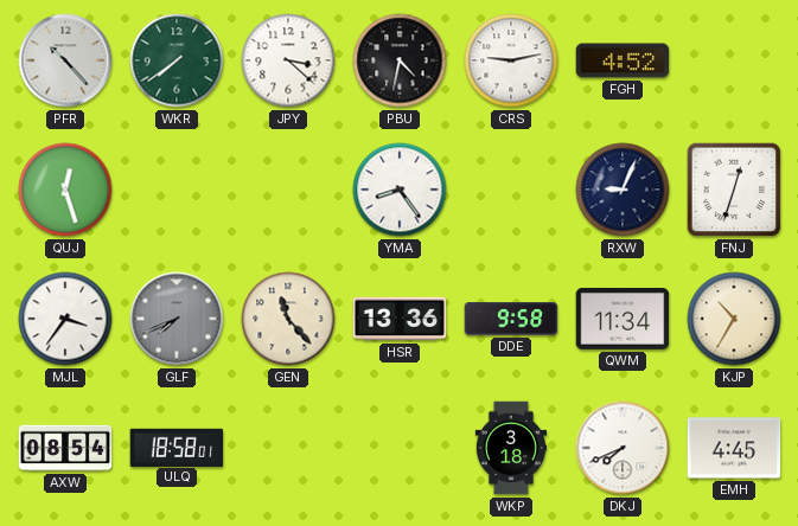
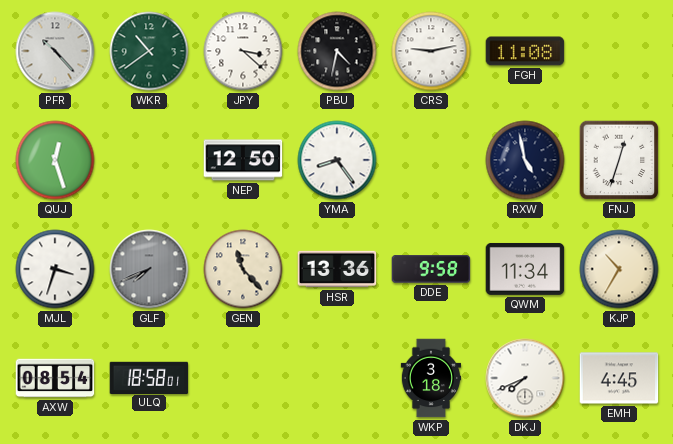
WKR: 7:39 -> 10:39 (149, 51)
FGH: 4:52 -> 11:08 (525, 51)
NEP: none -> 12:50 (243, 160)
RXW: 9:04 -> 4:58 (525, 160)
MJL: 3:36 -> 3:33 (55, 269)
